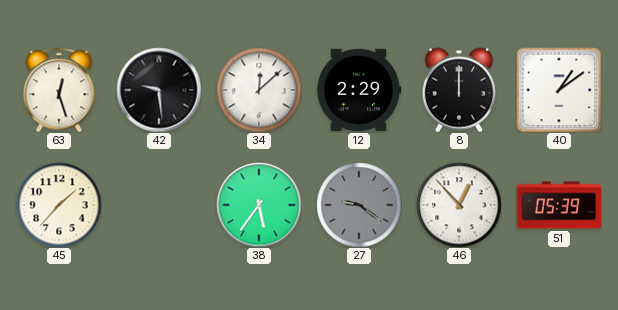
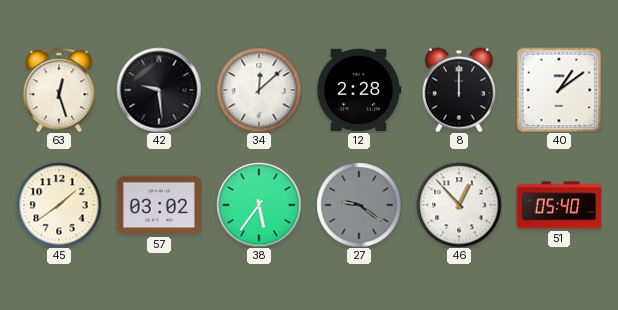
12: 2:29 -> 2:28 (359, 90)
45: 1:37 -> 1:39 (59, 205)
57: none -> 03:02 (159, 205)
51: 05:39 -> 05:40 (559, 205)
